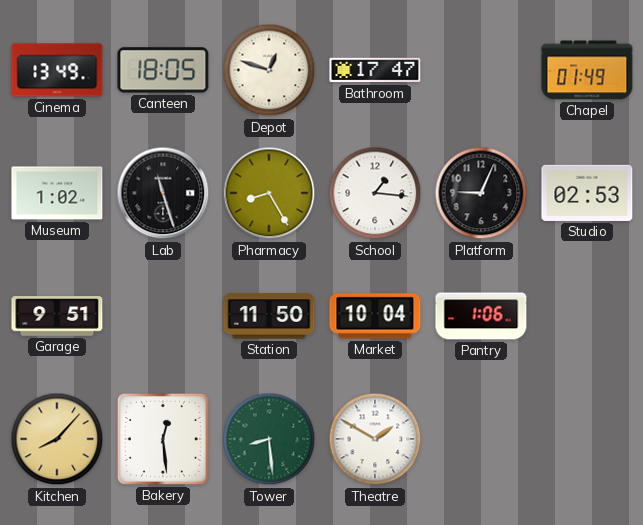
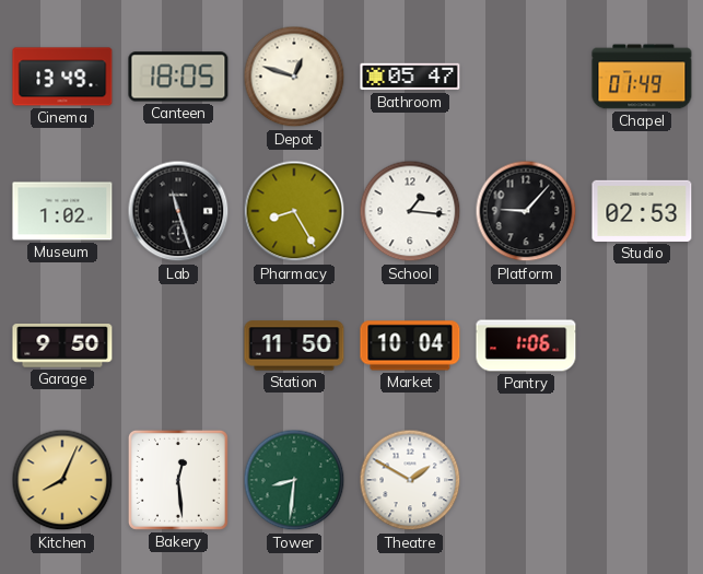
Bathroom: 17:47 -> 05:47 (410, 77)
Platform: 9:04 -> 9:07 (526, 211)
Garage: 9:51 -> 9:50 (62, 345)
Kitchen: 8:07 -> 8:04 (62, 480)
Tower: 8:29 -> 8:31 (294, 480)
